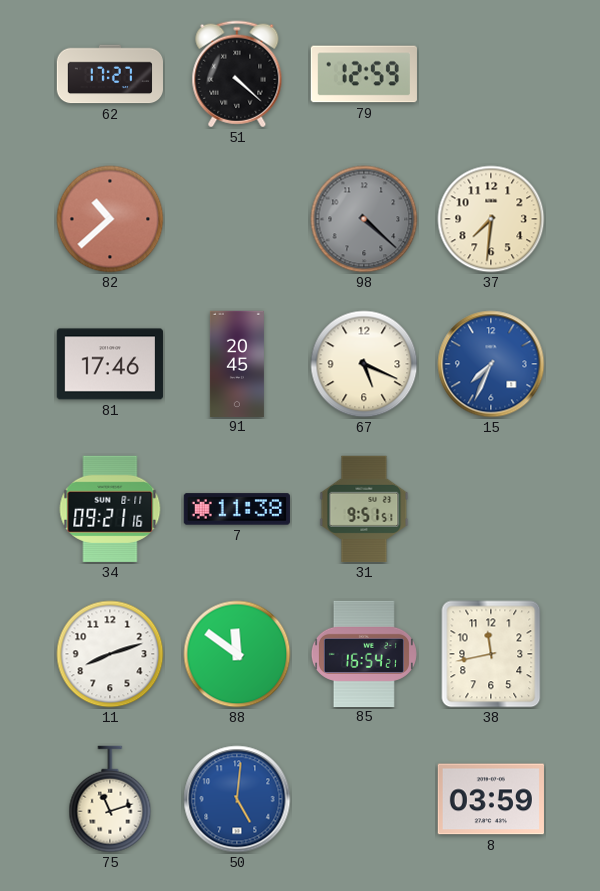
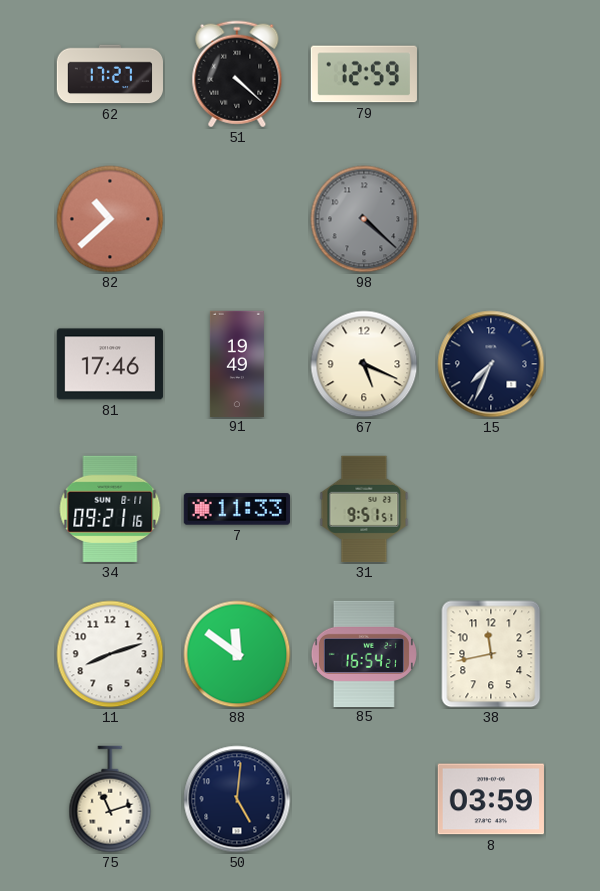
37: 7:31 -> none (491, 219)
91: 20:45 -> 19:49 (237, 363)
15 dial: blue -> navy (491, 364)
7: 11:38 -> 11:33 (237, 509)
50 dial: blue -> navy (237, 799)
